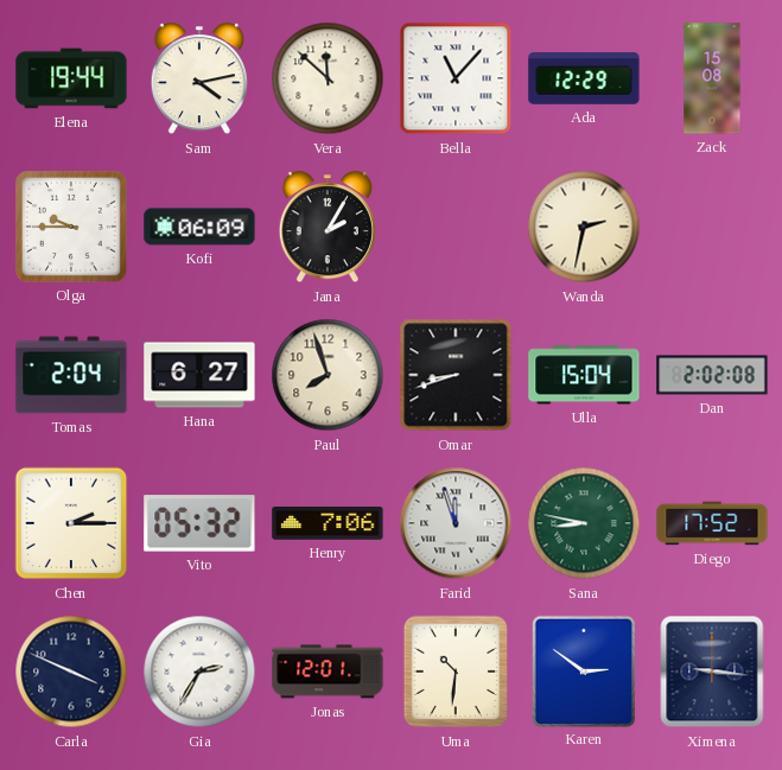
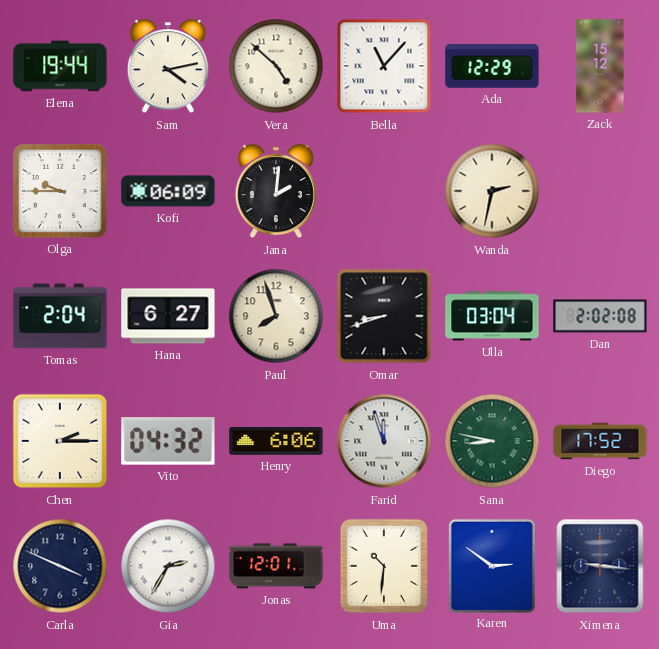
Vera: 11:52 -> 4:52 (276, 66)
Zack: 15:08 -> 15:12 (600, 66)
Jana: 2:05 -> 2:01 (276, 192)
Ulla: 15:04 -> 03:04 (492, 316)
Vito: 05:32 -> 04:32 (168, 441)
Henry: 7:06 -> 6:06 (276, 441)
